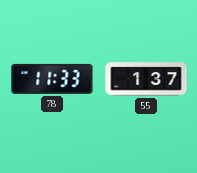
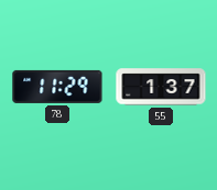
78: 11:33 -> 11:29 (57, 87)
